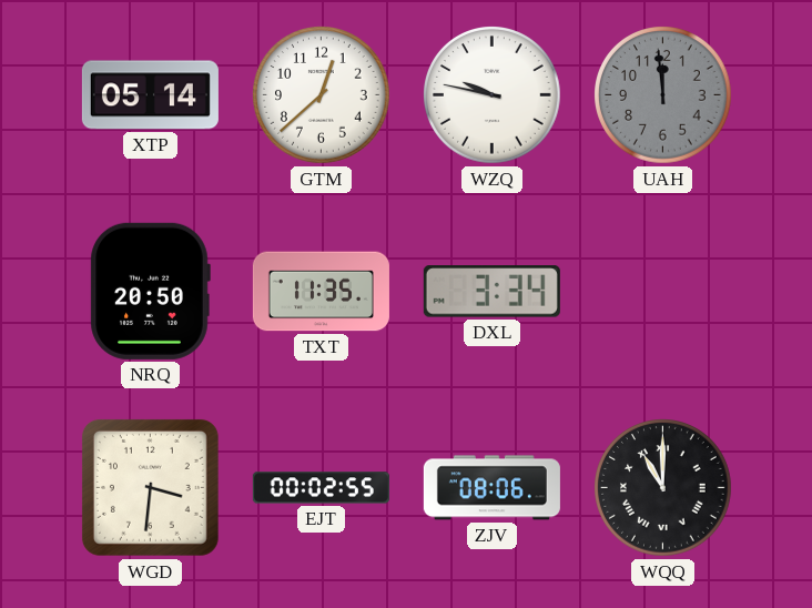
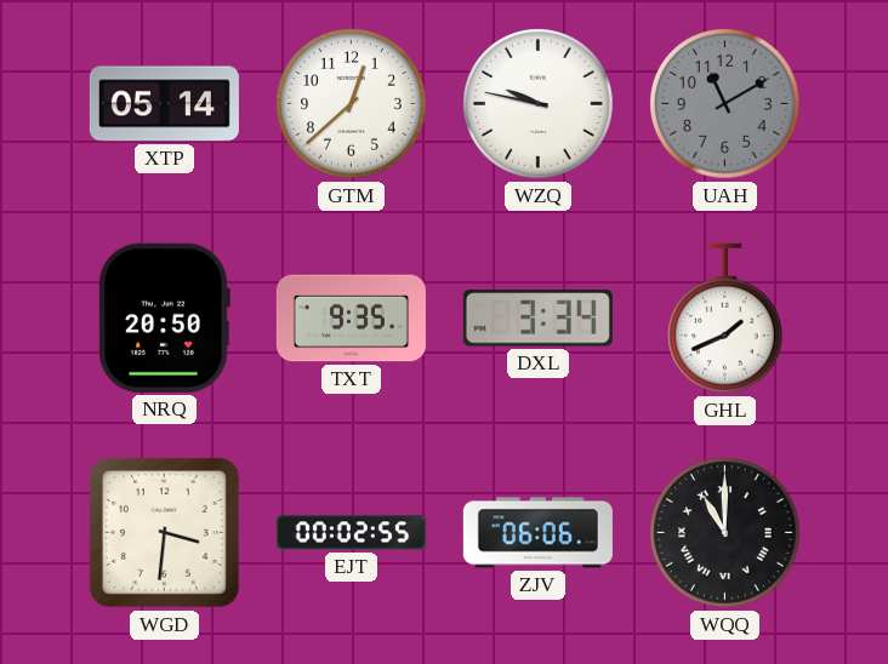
UAH: 11:59 -> 11:10 (725, 104)
TXT: 11:35 -> 9:35 (351, 319)
GHL: none -> 1:41 (724, 319)
ZJV: 08:06 -> 06:06 (537, 533)
